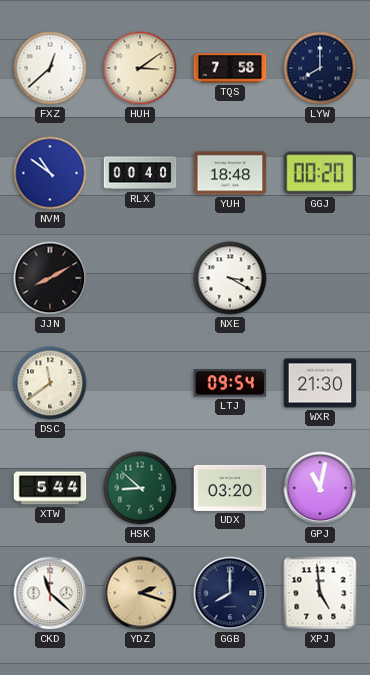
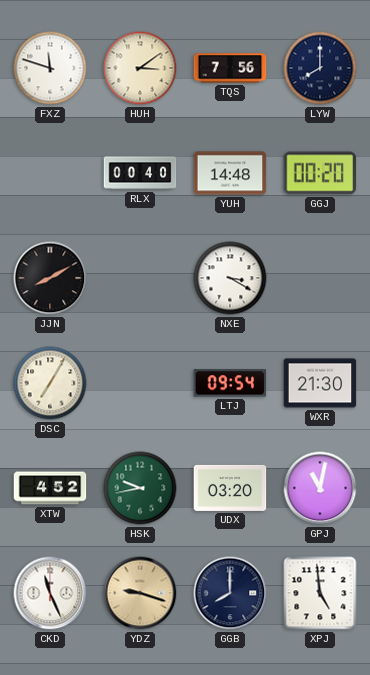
FXZ: 12:38 -> 11:48 (50, 68)
TQS: 7:58 -> 7:56 (230, 68)
NVM: 10:51 -> none (50, 173)
YUH: 18:48 -> 14:48 (230, 173)
DSC: 11:39 -> 7:05 (50, 383)
XTW: 5:44 -> 4:52 (50, 488)
HSK: 8:52 -> 9:43 (140, 488)
CKD: 11:22 -> 11:26 (50, 593)
YDZ: 2:18 -> 9:18 (140, 593)
